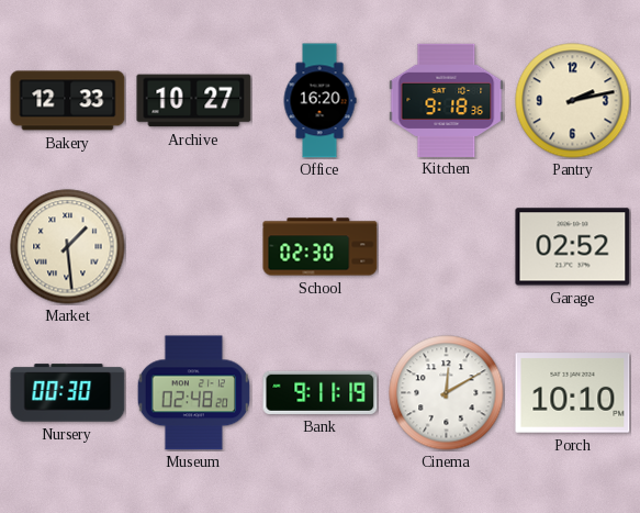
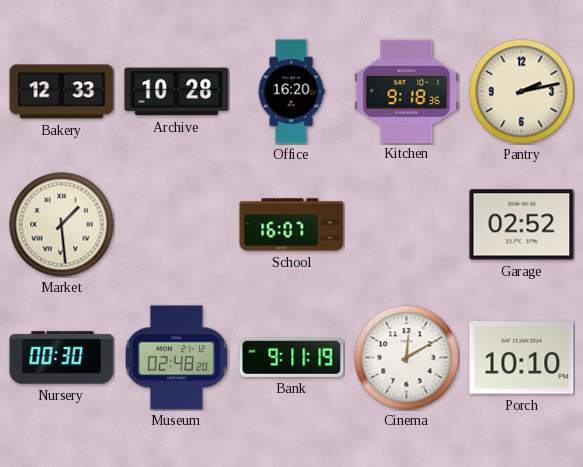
Archive: 10:27 -> 10:28 (177, 92)
School: 02:30 -> 16:07 (292, 225)
